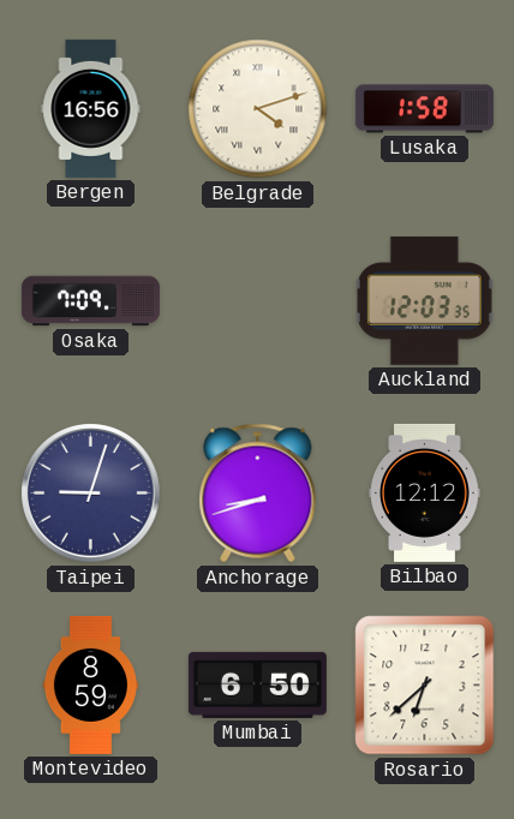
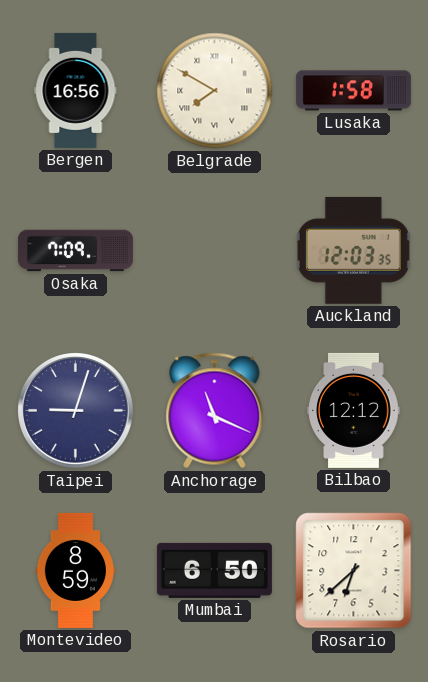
Belgrade: 4:12 -> 7:50 (215, 91)
Anchorage: 8:42 -> 11:19 (215, 411)
